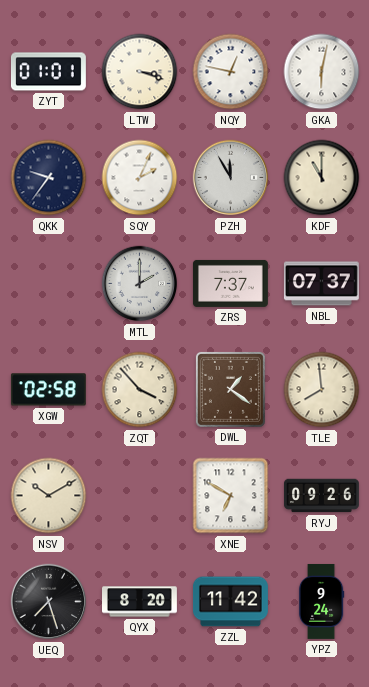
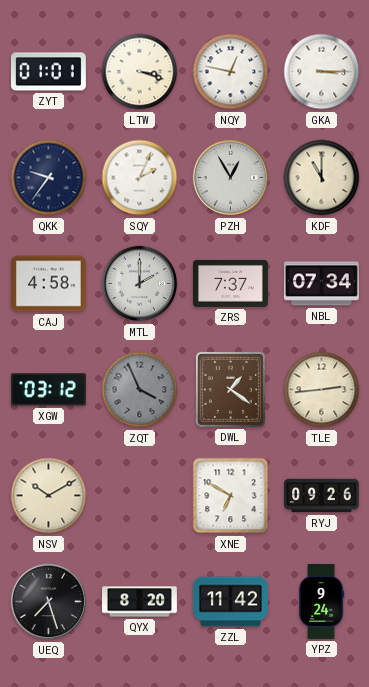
GKA: 6:02 -> 3:15 (322, 72)
PZH: 11:55 -> 12:55 (231, 178)
CAJ: none -> 4:58 (48, 284)
NBL: 07:37 -> 07:34 (321, 284)
XGW: 02:58 -> 03:12 (48, 390)
ZQT: 3:53 -> 3:56 (140, 390)
ZQT dial: cream -> grey (140, 390)
TLE: 7:59 -> 2:44 (322, 390)
